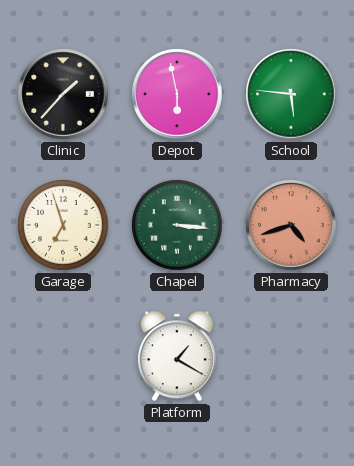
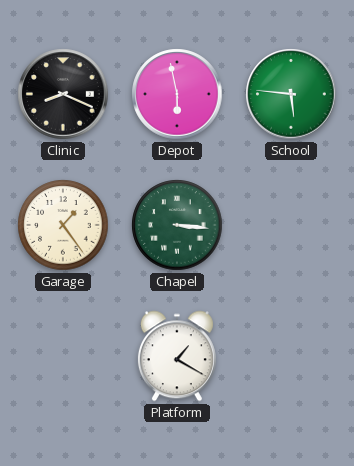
Clinic: 1:37 -> 8:19 (63, 94)
Garage: 6:57 -> 1:24 (63, 225)
Pharmacy: 4:42 -> none (291, 225)
